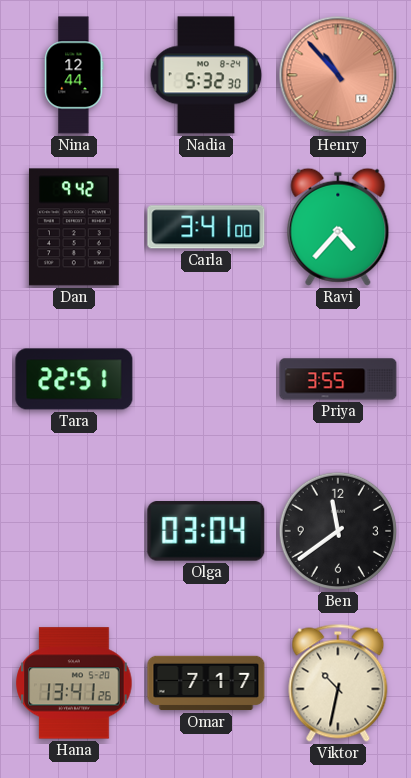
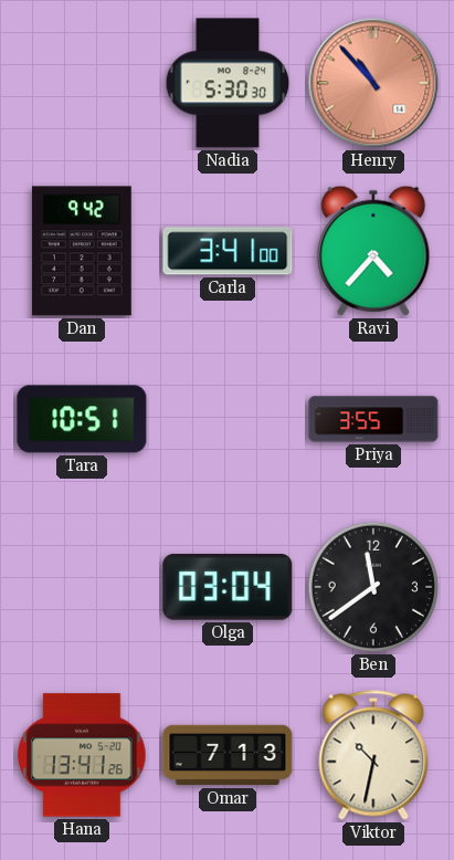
Nina: 12:44 -> none (74, 75)
Nadia: 5:32 -> 5:30 (228, 83)
Tara: 22:51 -> 10:51 (82, 419)
Omar: 7:17 -> 7:13 (228, 755)
